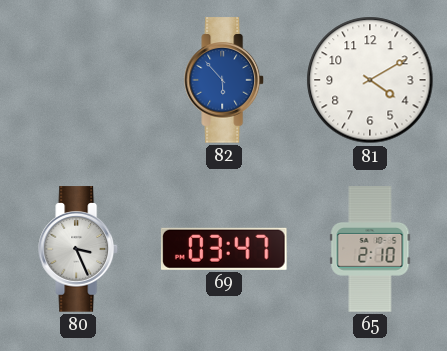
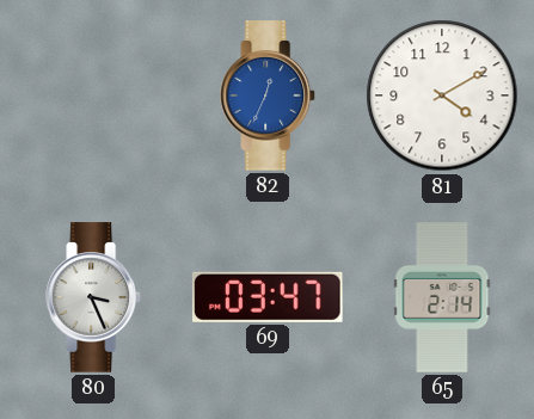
82: 5:53 -> 12:34 (269, 95)
65: 2:10 -> 2:14 (442, 297)
